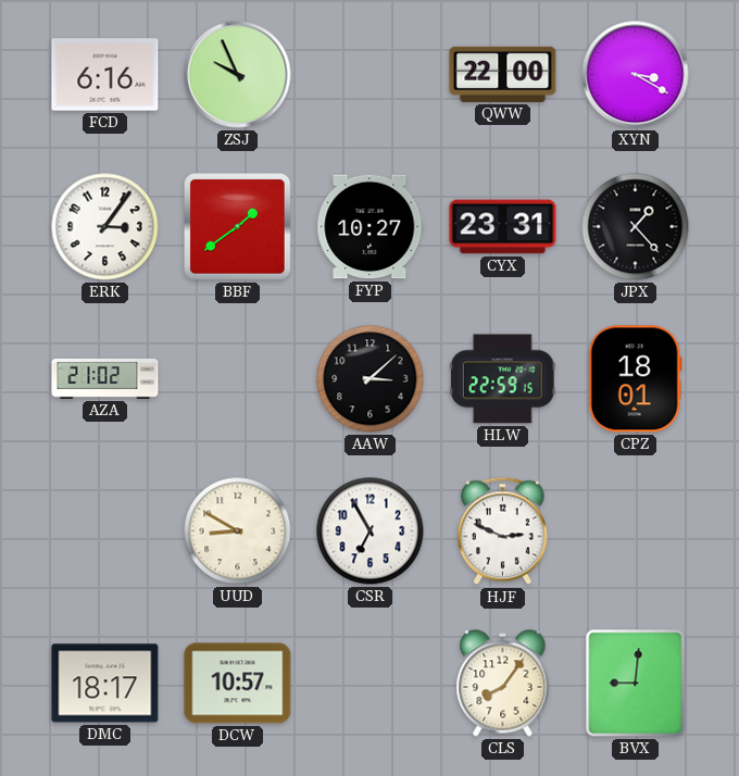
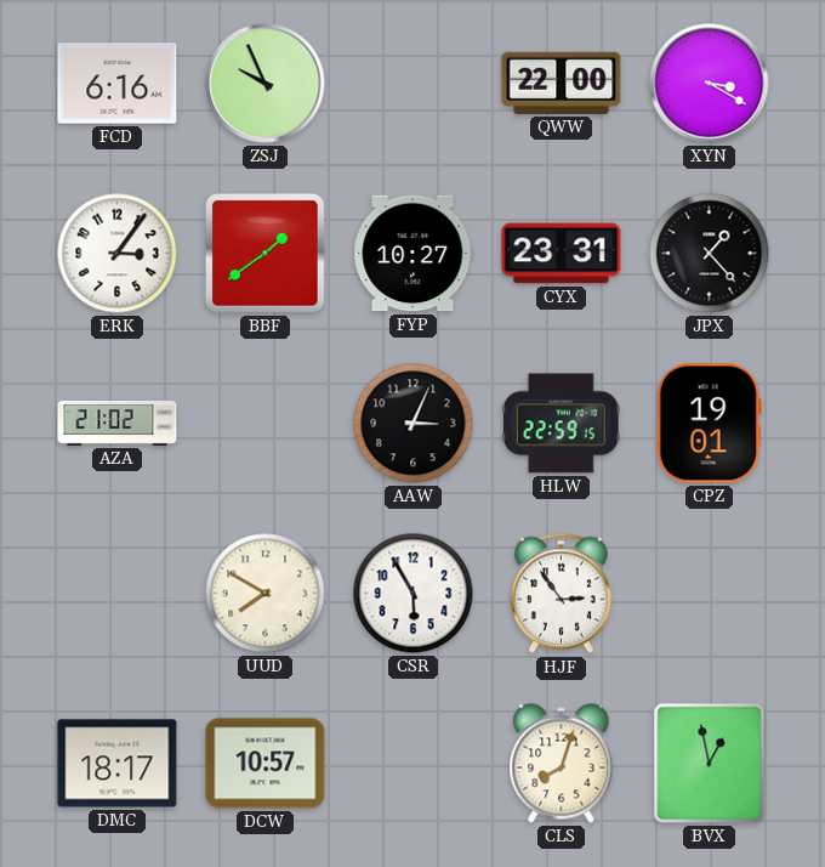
AAW: 3:08 -> 3:04 (414, 424)
CPZ: 18:01 -> 19:01 (709, 424)
UUD: 8:50 -> 7:50 (266, 594)
CSR: 6:55 -> 5:55 (414, 594)
HJF: 2:49 -> 2:54 (561, 594)
CLS: 8:06 -> 8:03 (562, 764)
BVX: 9:01 -> 12:58 (710, 764)
